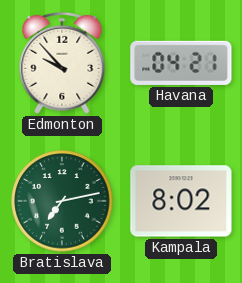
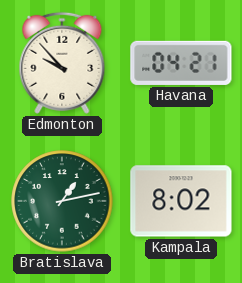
Bratislava: 7:13 -> 1:13 (62, 201)
